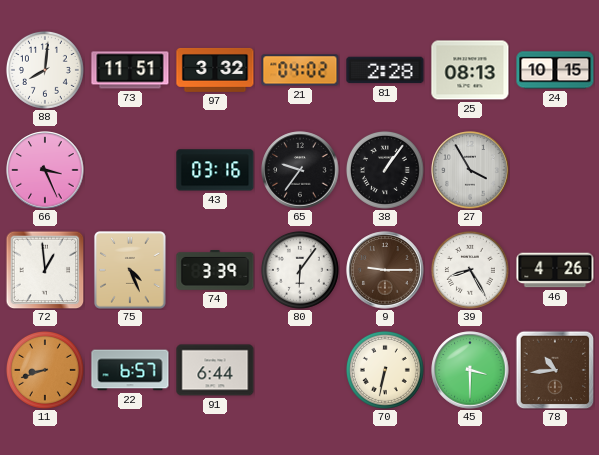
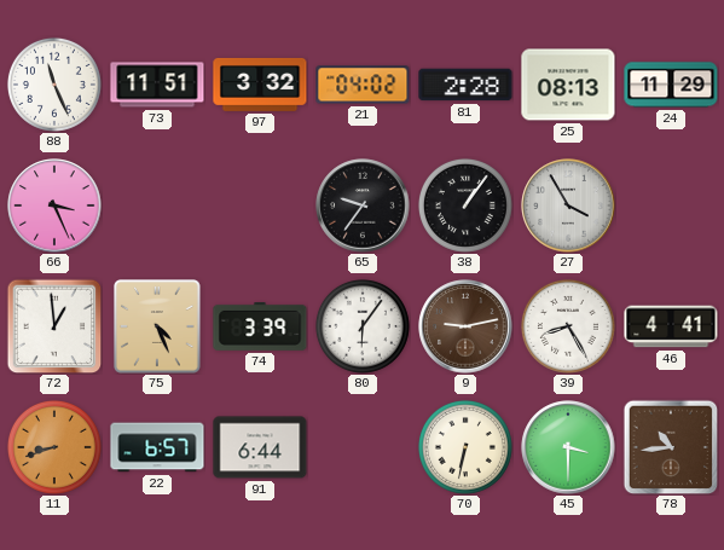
88: 8:01 -> 11:26 (54, 85)
24: 10:15 -> 11:29 (671, 85)
43: 03:16 -> none (215, 170)
9: 9:15 -> 9:13 (465, 326)
46: 4:26 -> 4:41 (671, 326)
